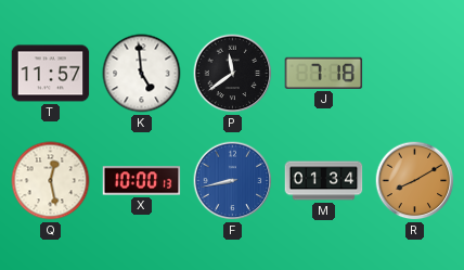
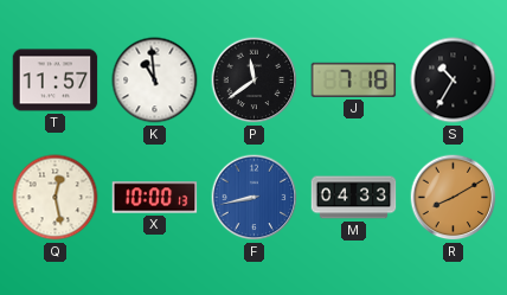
K: 4:59 -> 10:59 (155, 81)
S: none -> 10:35 (454, 81)
M: 01:34 -> 04:33 (354, 198)
